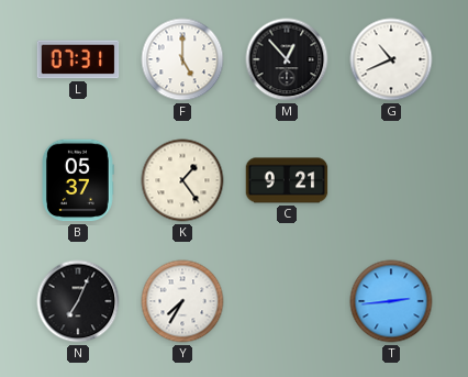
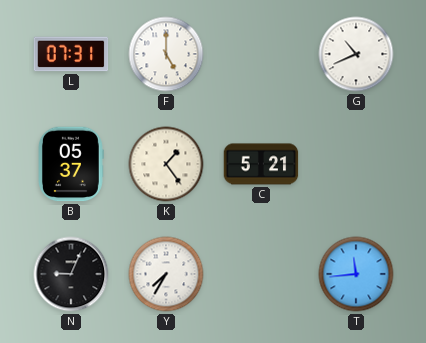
M: 12:53 -> none (287, 59)
C: 9:21 -> 5:21 (261, 164)
N: 7:04 -> 9:04 (71, 274)
T: 2:44 -> 11:44 (356, 274)
